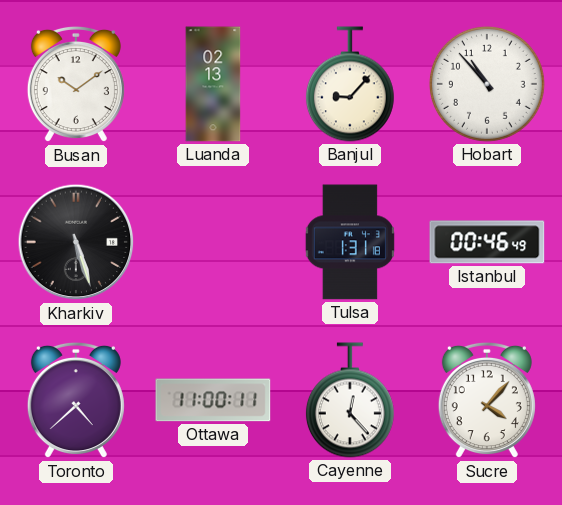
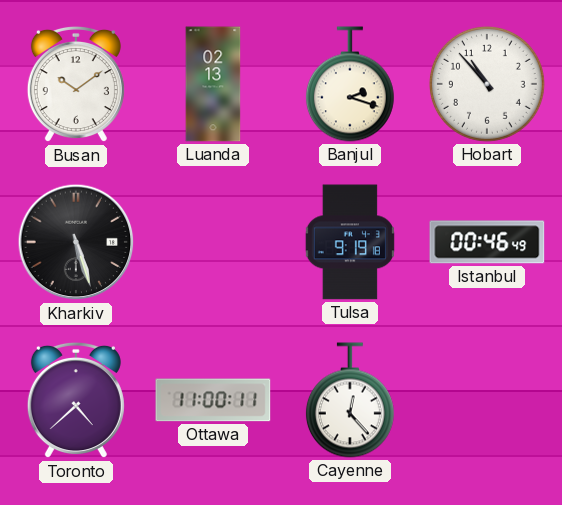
Banjul: 9:07 -> 2:18 (350, 84)
Tulsa: 1:31 -> 9:19 (350, 242)
Sucre: 4:07 -> none (487, 400)
